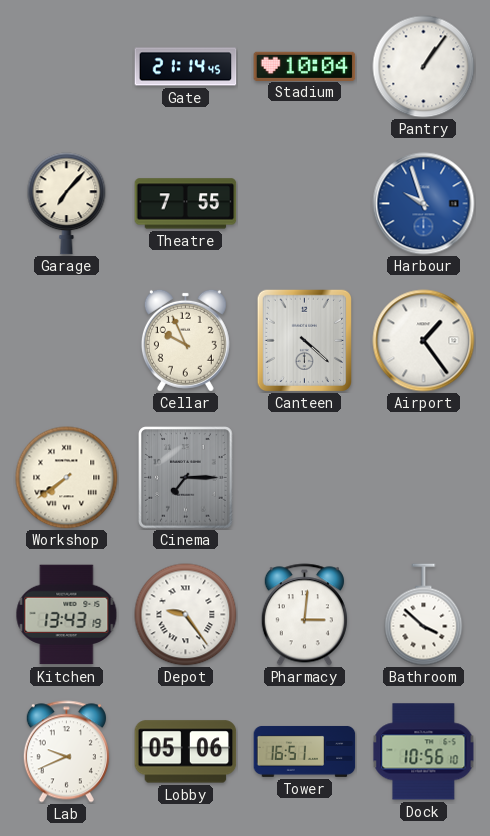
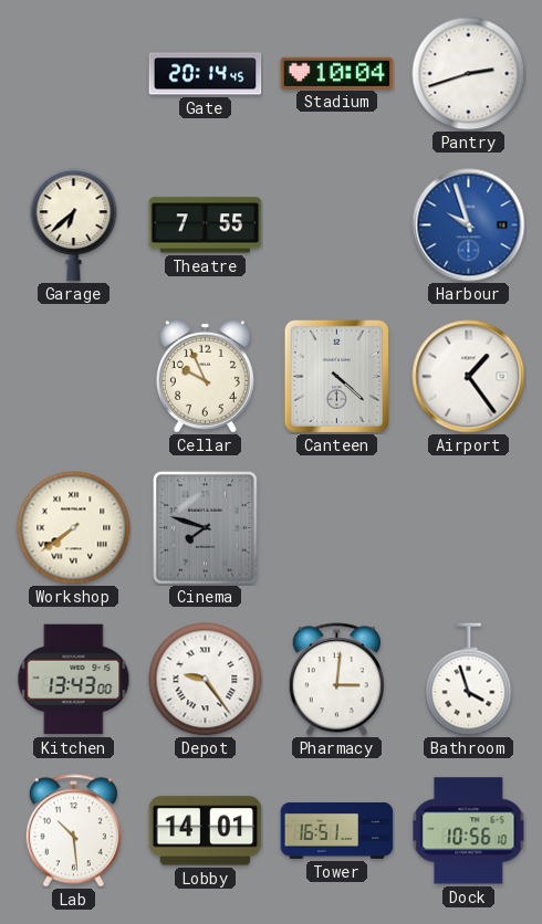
Gate: 21:14 -> 20:14 (206, 74)
Pantry: 1:06 -> 2:42 (469, 74)
Garage: 7:07 -> 6:38 (74, 225)
Cinema: 7:15 -> 7:48 (206, 528)
Kitchen: 13:43:19 -> 13:43:00 (74, 680)
Bathroom: 3:52 -> 3:57 (469, 680)
Lab: 9:41 -> 10:29 (73, 831)
Lobby: 05:06 -> 14:01 (206, 831)
